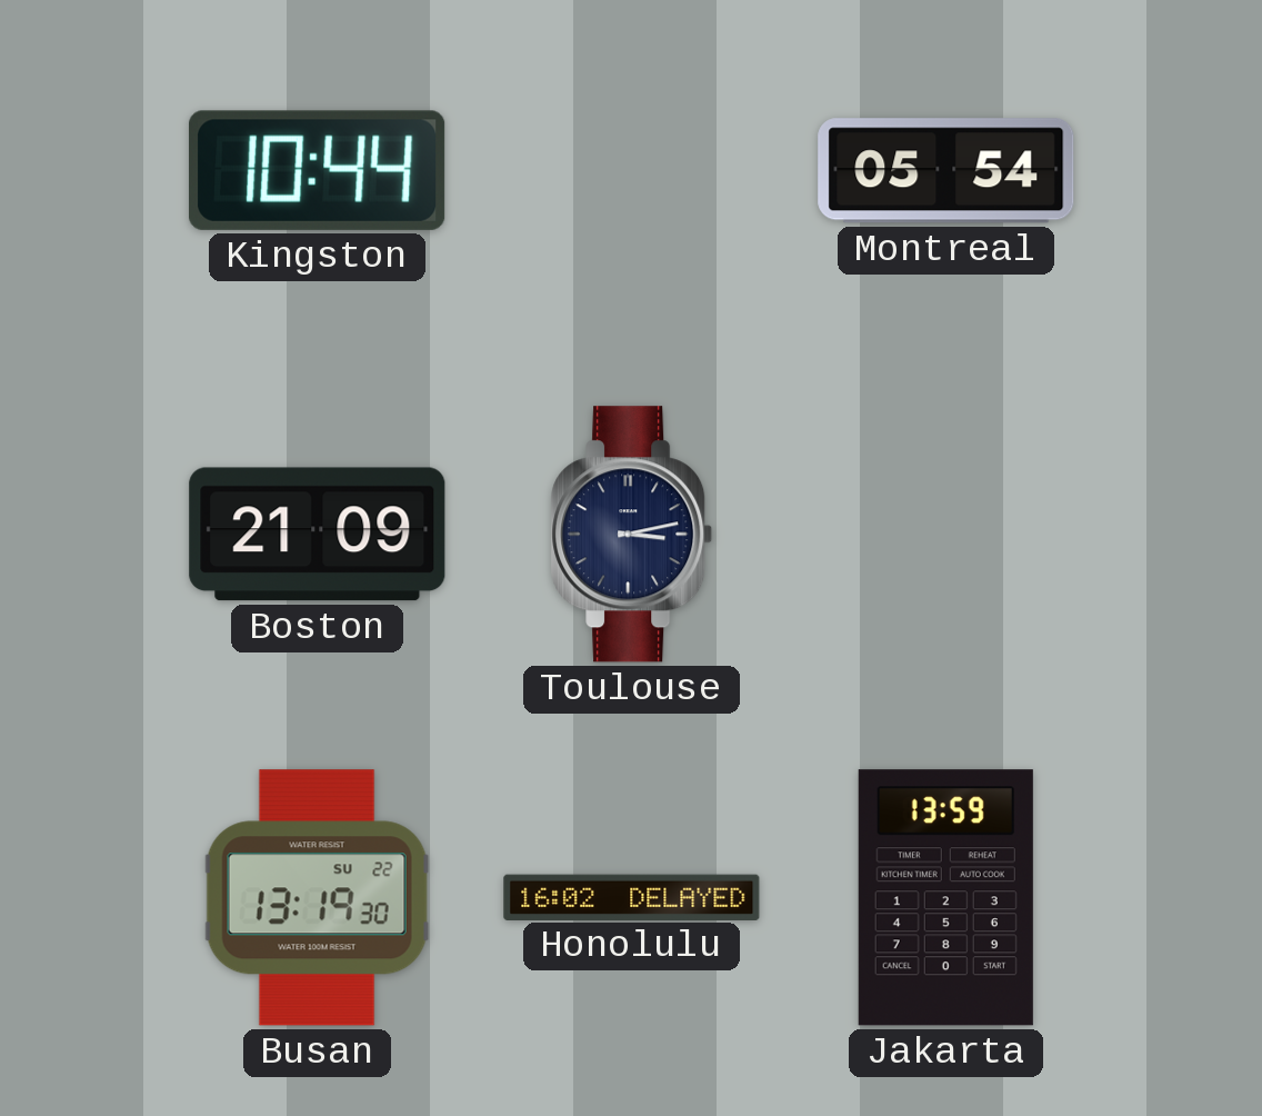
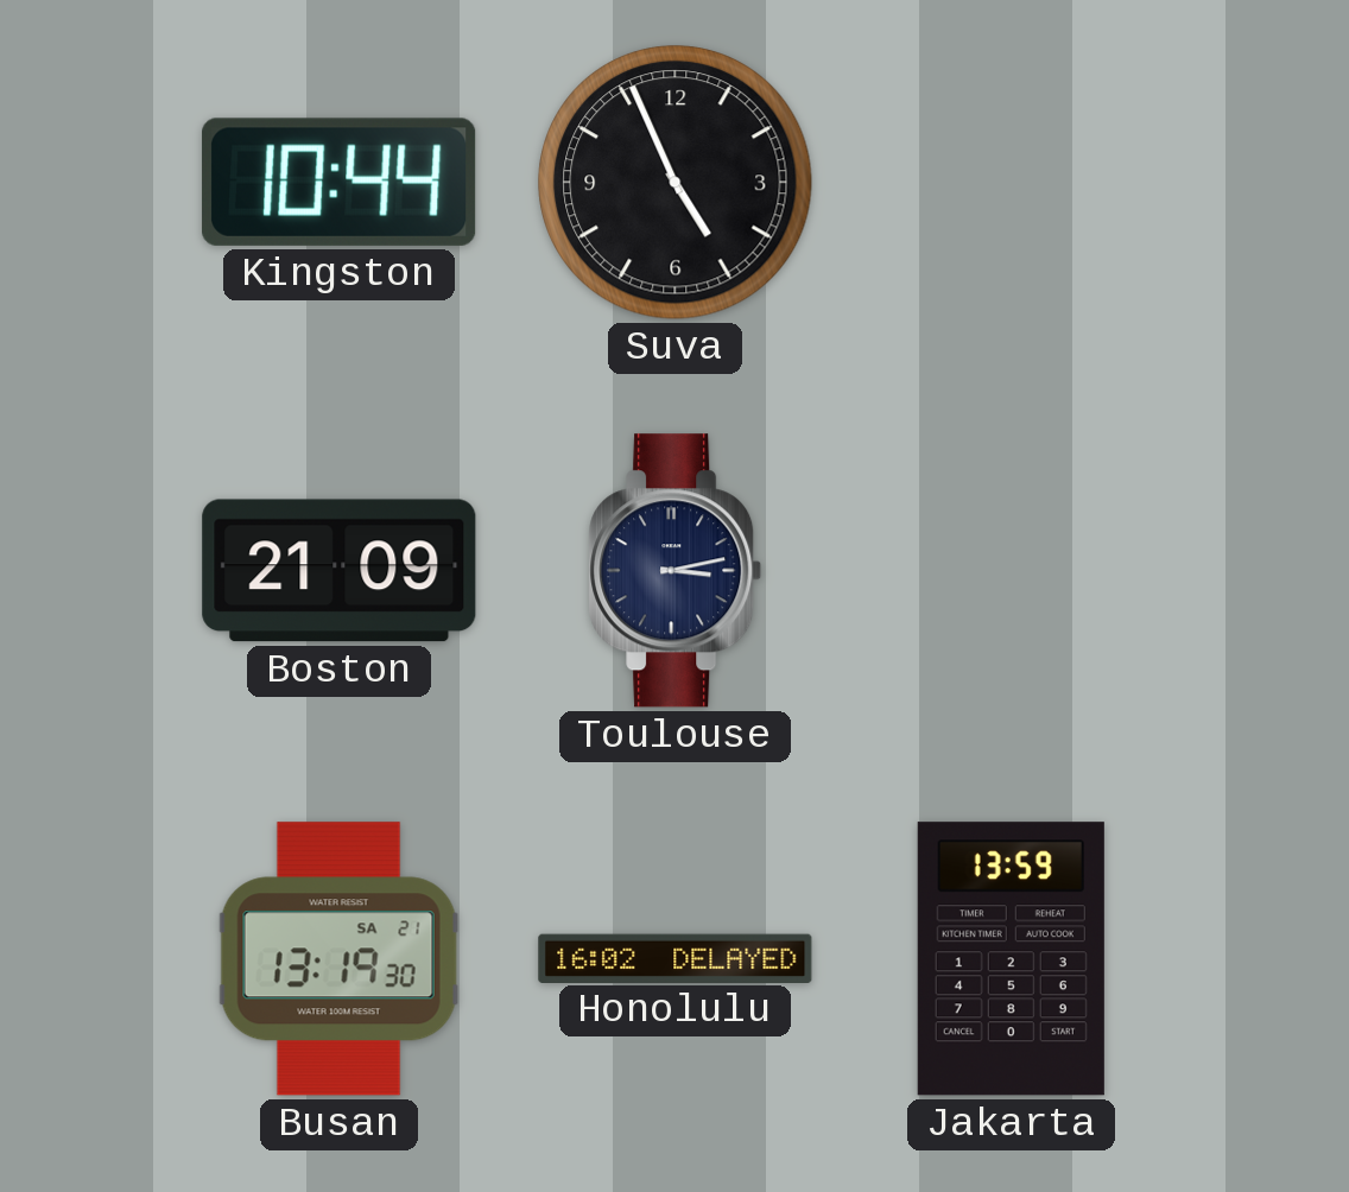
Suva: none -> 4:56 (676, 183)
Montreal: 05:54 -> none (946, 171)
Busan date: SU 22 -> SA 21 (340, 959)
